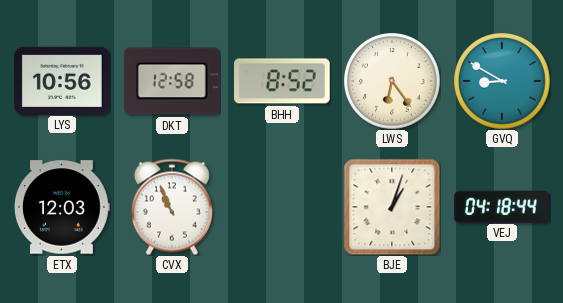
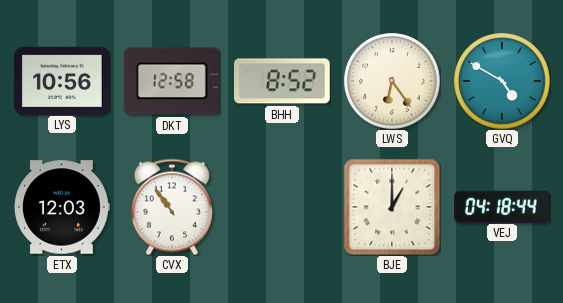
GVQ: 8:50 -> 4:50 (502, 81)
CVX: 10:56 -> 10:54 (172, 207)
BJE: 1:03 -> 1:00 (392, 207)
